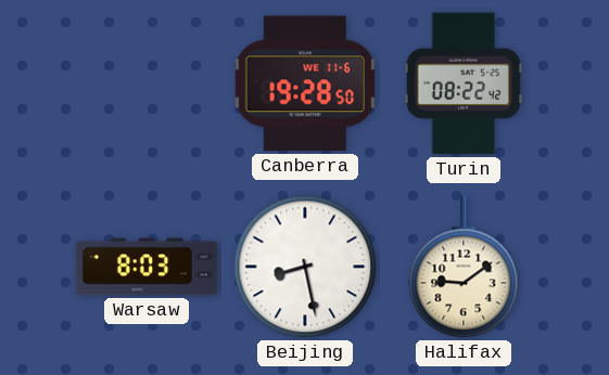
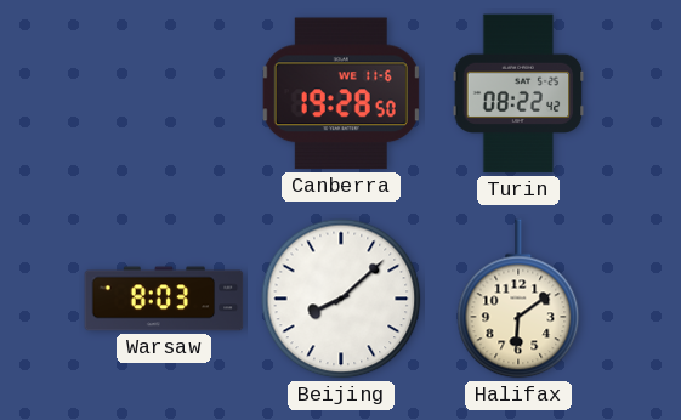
Beijing: 8:28 -> 8:08 (341, 299)
Halifax: 9:09 -> 6:09 (518, 299)
